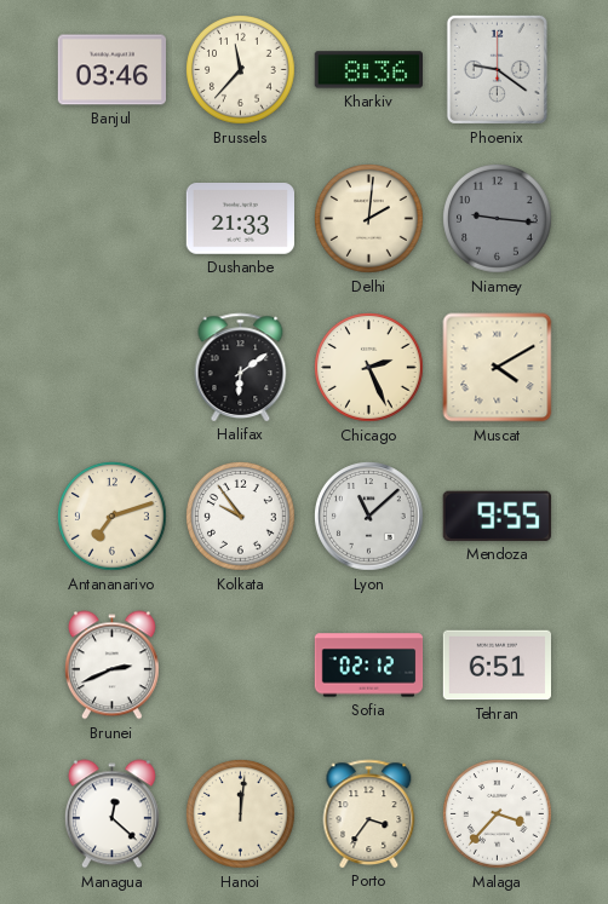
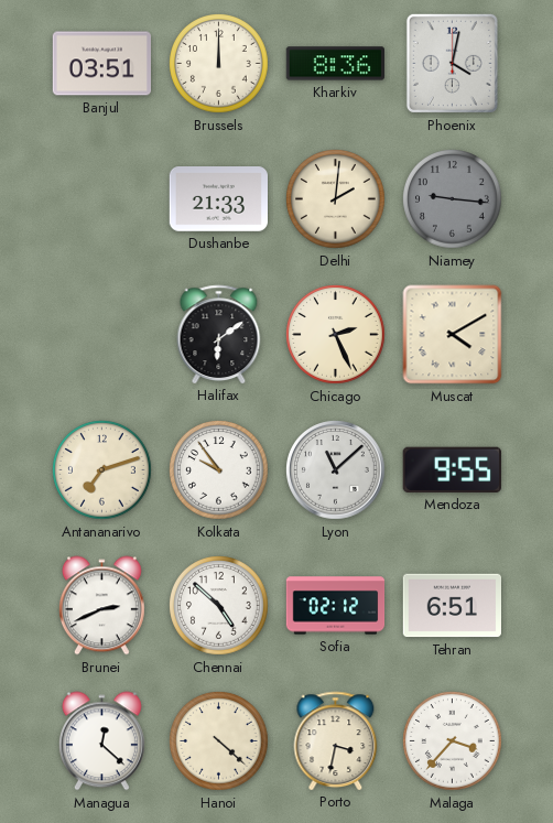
Banjul: 03:46 -> 03:51 (101, 64)
Brussels: 11:37 -> 12:00 (219, 64)
Phoenix: 9:21 -> 4:02 (452, 63)
Chennai: none -> 4:52 (219, 606)
Hanoi: 12:01 -> 4:22 (219, 741)
Porto: 3:36 -> 3:32 (336, 740)
